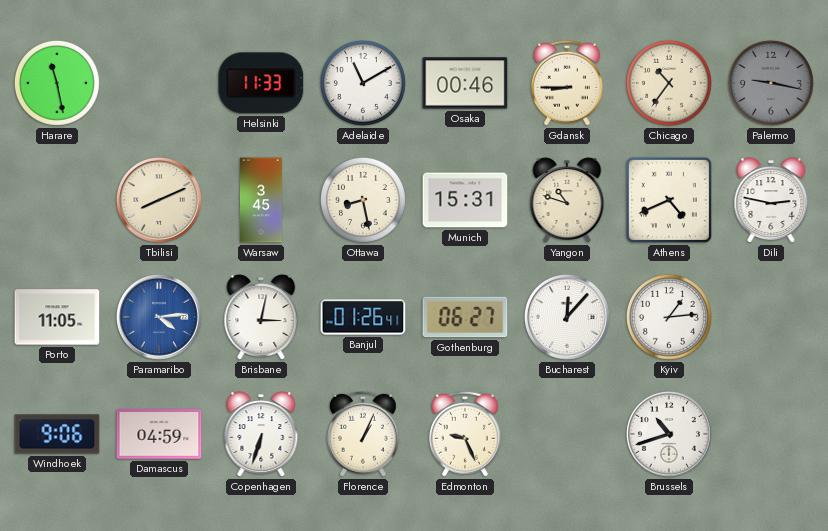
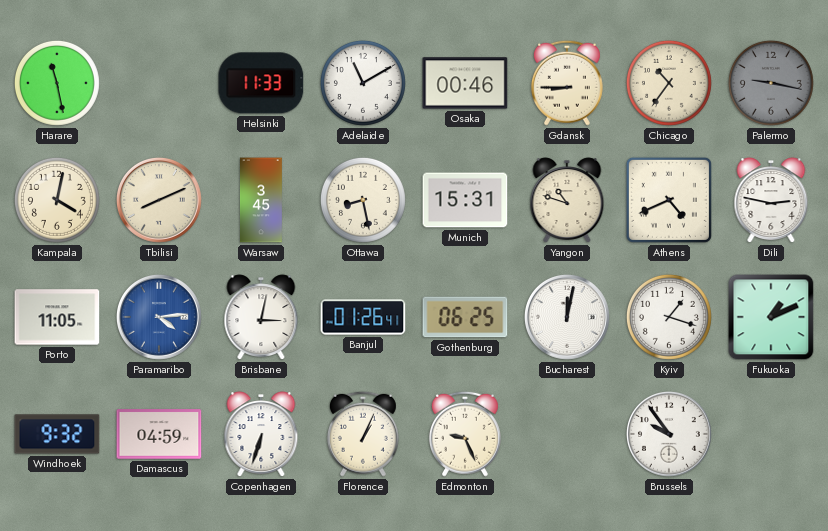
Kampala: none -> 4:02 (57, 200)
Gothenburg: 06:27 -> 06:25 (465, 317)
Bucharest: 12:07 -> 12:02 (567, 318)
Kyiv: 1:14 -> 1:18 (669, 317)
Fukuoka: none -> 1:11 (771, 317)
Windhoek: 9:06 -> 9:32 (57, 434)
Brussels: 10:42 -> 9:54 (669, 435)
